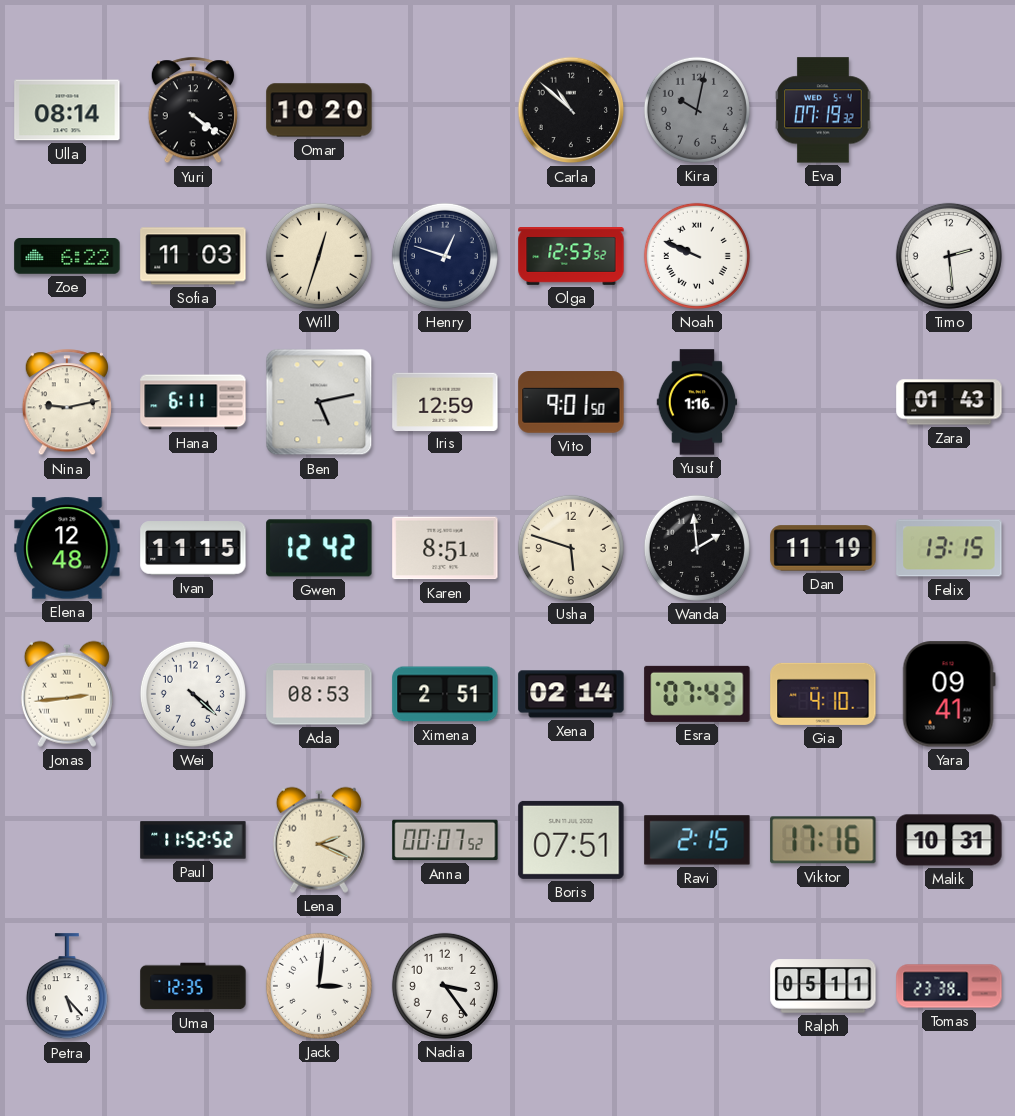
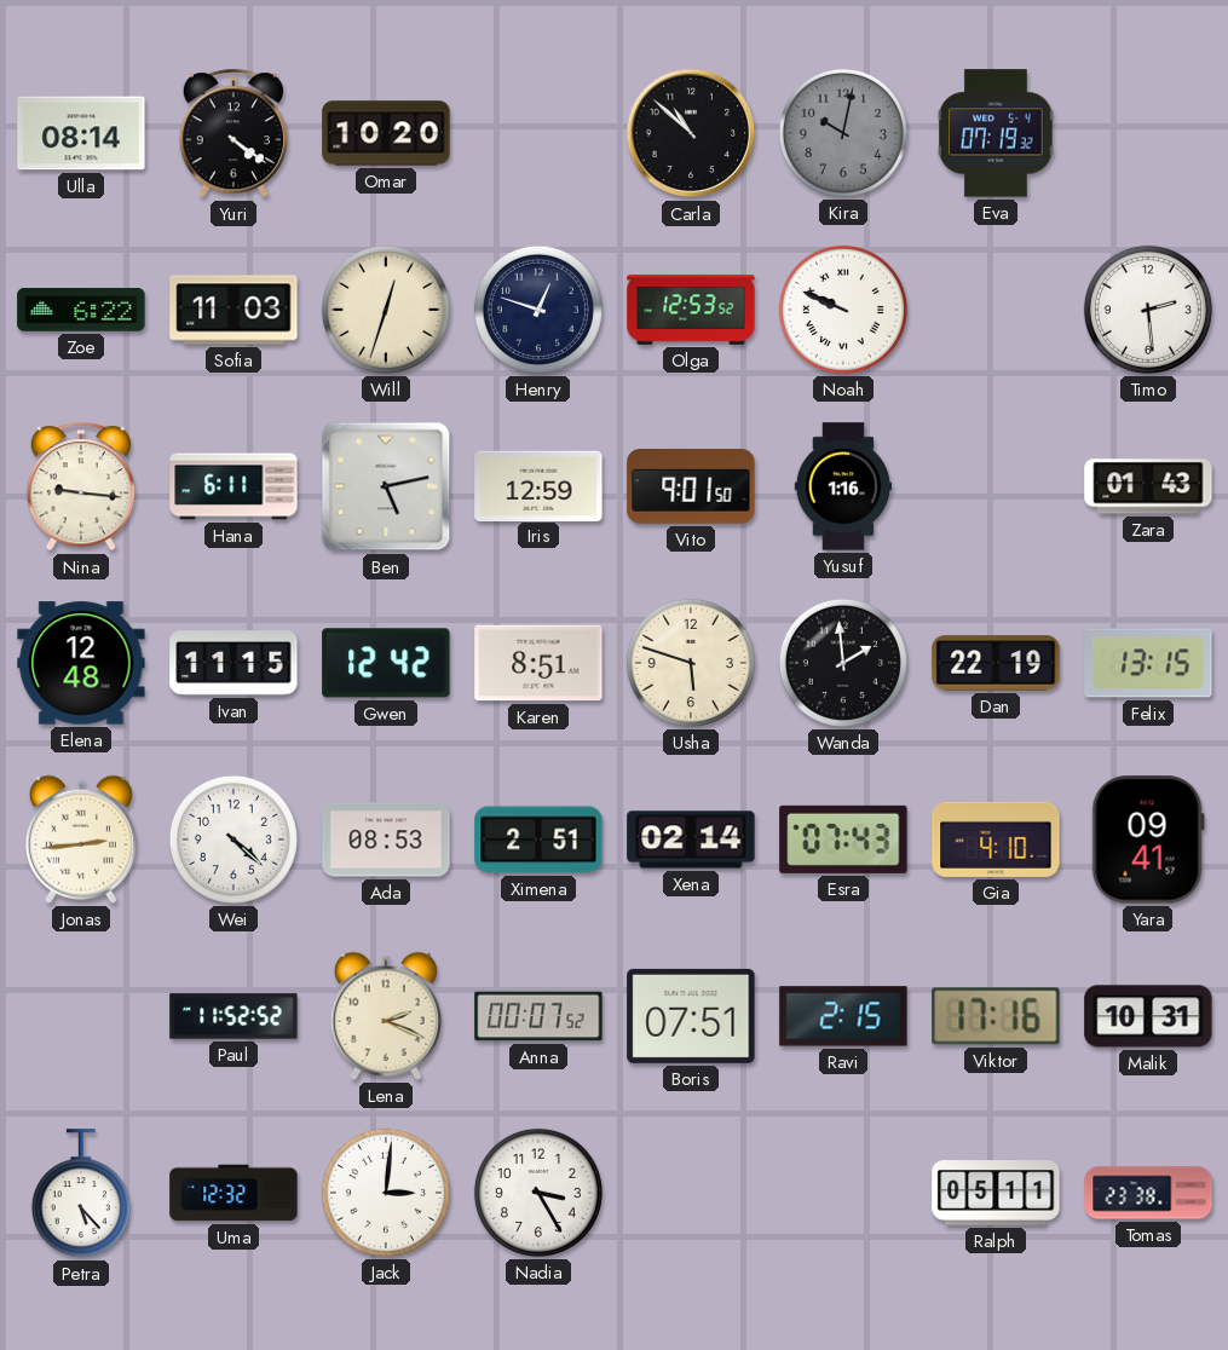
Nina: 9:13 -> 9:16 (81, 487)
Dan: 11:19 -> 22:19 (996, 663)
Uma: 12:35 -> 12:32 (234, 1193)
Nadia: 3:24 -> 3:25 (538, 1193)
